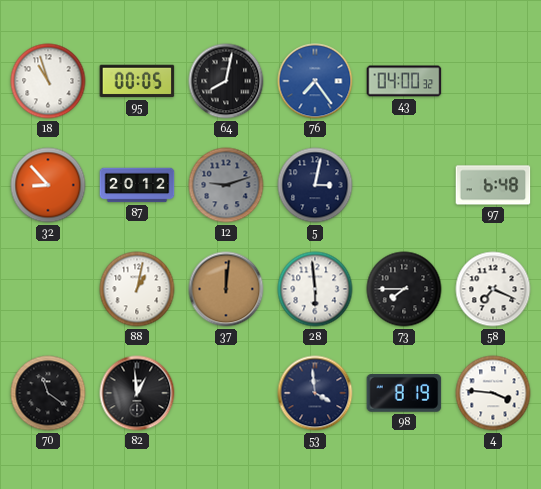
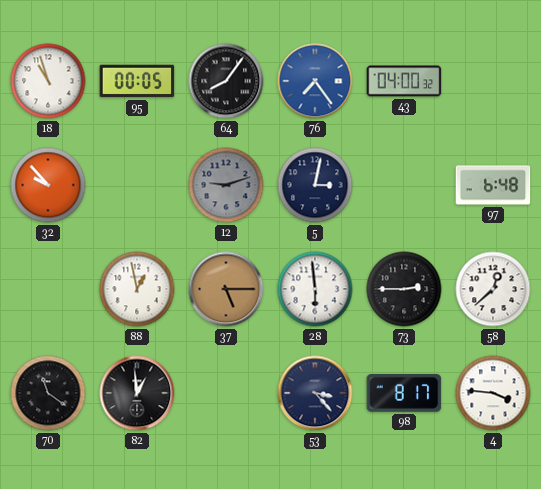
64: 8:02 -> 8:06 (226, 81)
32: 8:53 -> 9:53 (48, 185)
87: 20:12 -> none (137, 185)
88: 1:02 -> 12:58 (137, 289)
37: 12:01 -> 5:15 (226, 289)
73: 7:45 -> 2:45 (404, 289)
58: 7:19 -> 12:38 (493, 289)
53: 3:59 -> 3:23 (315, 393)
98: 8:19 -> 8:17 (404, 394)
